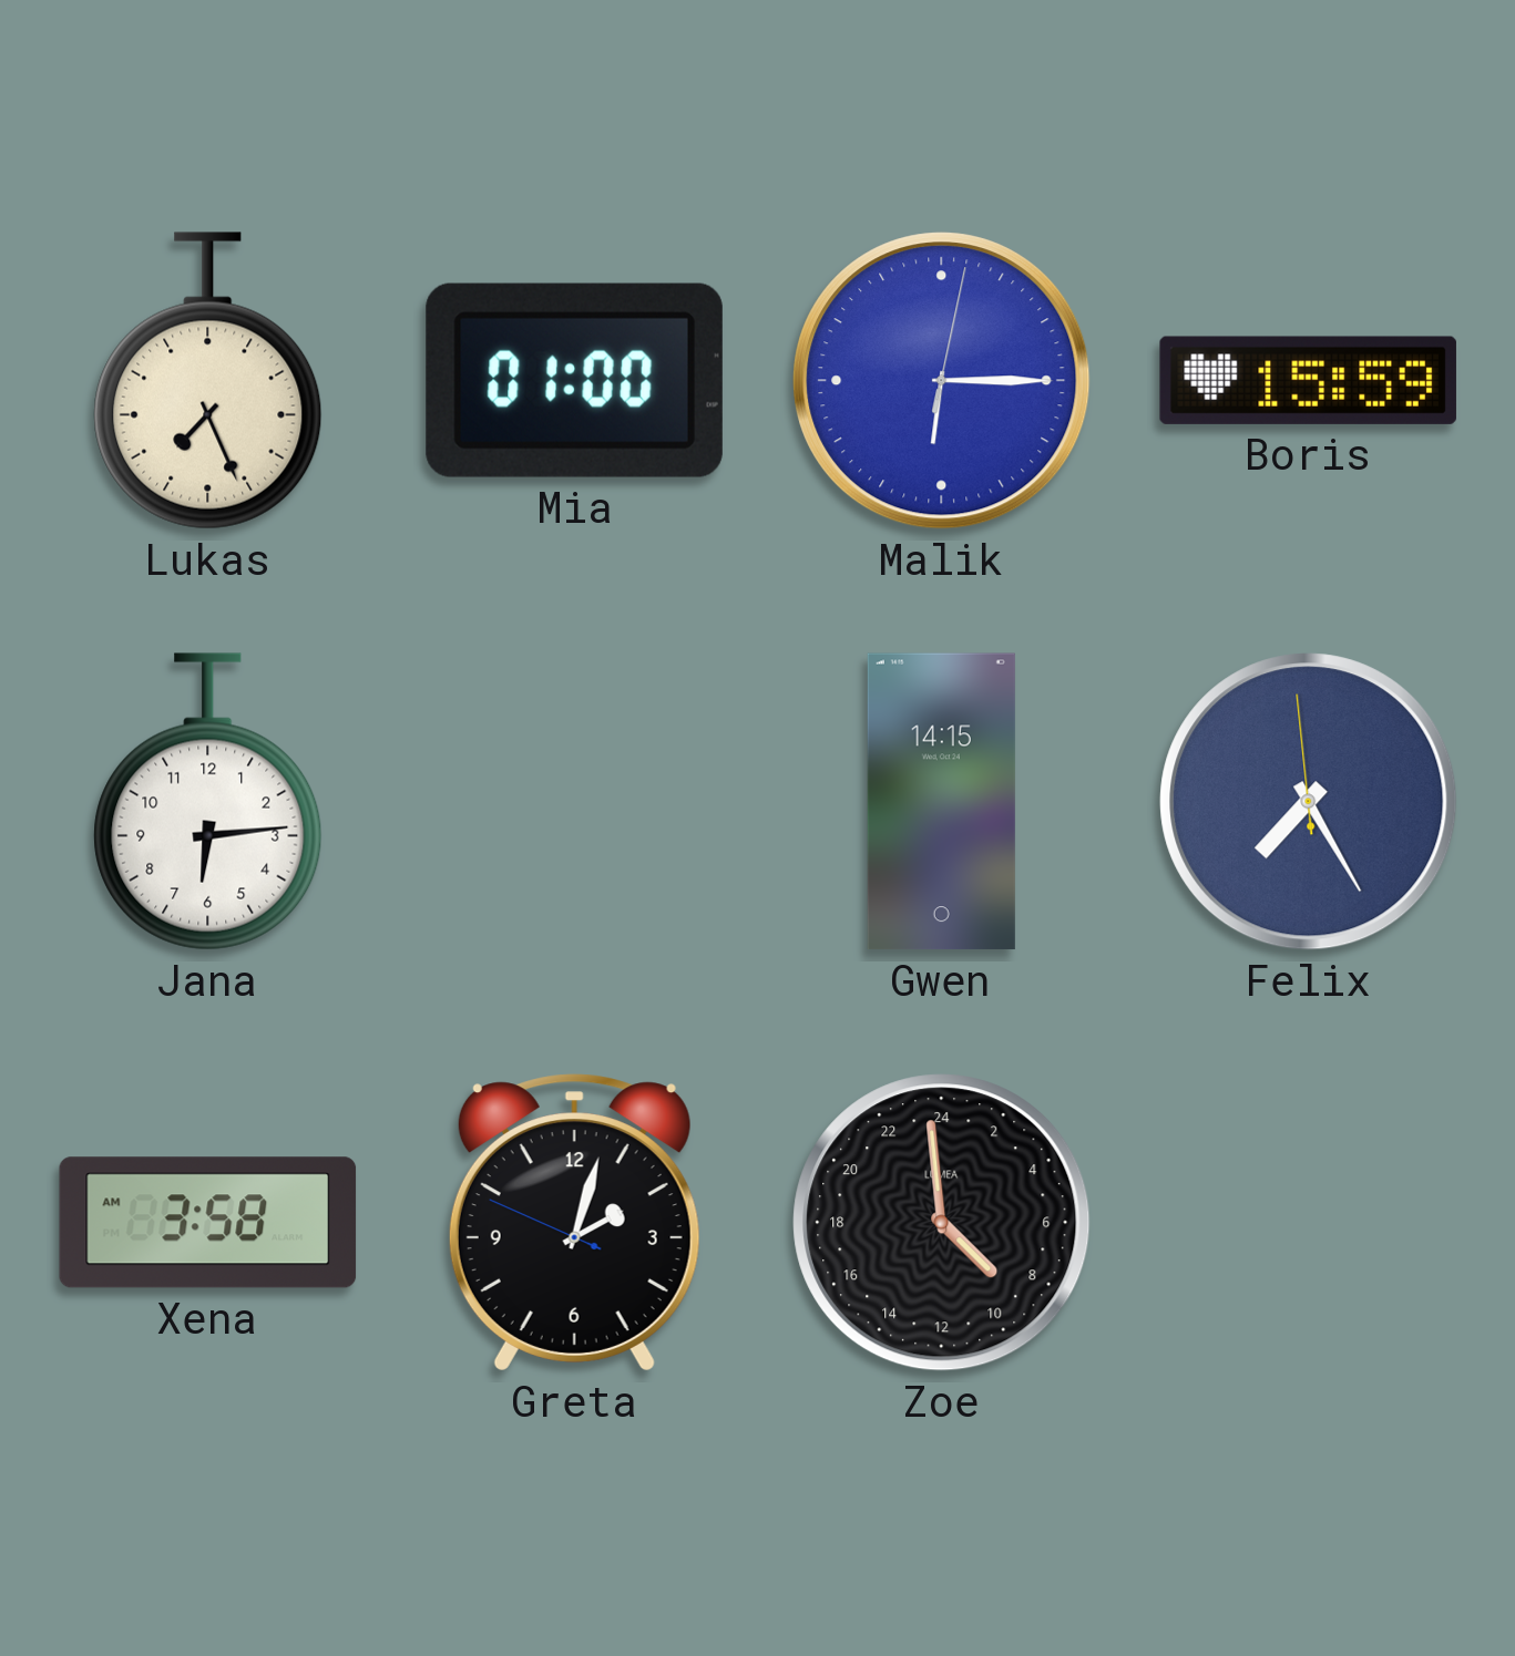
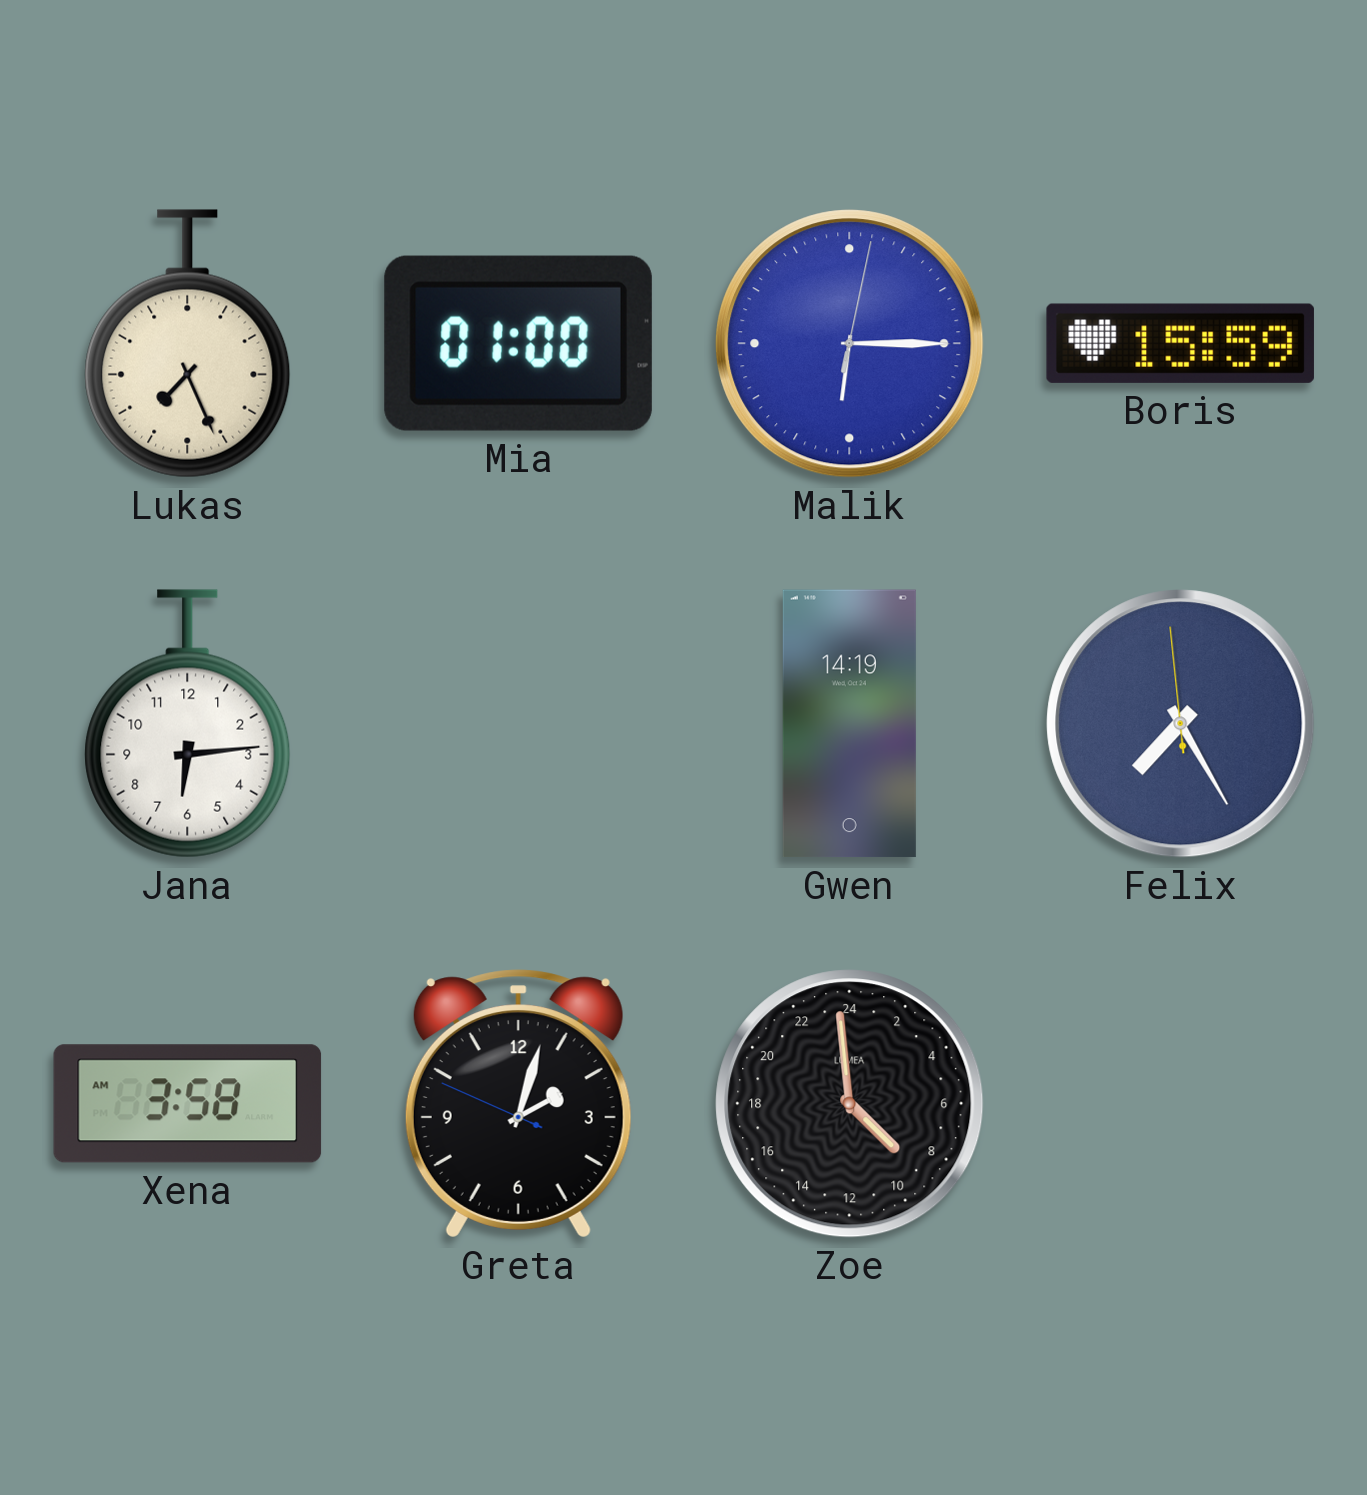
Gwen: 14:15 -> 14:19 (849, 724)
